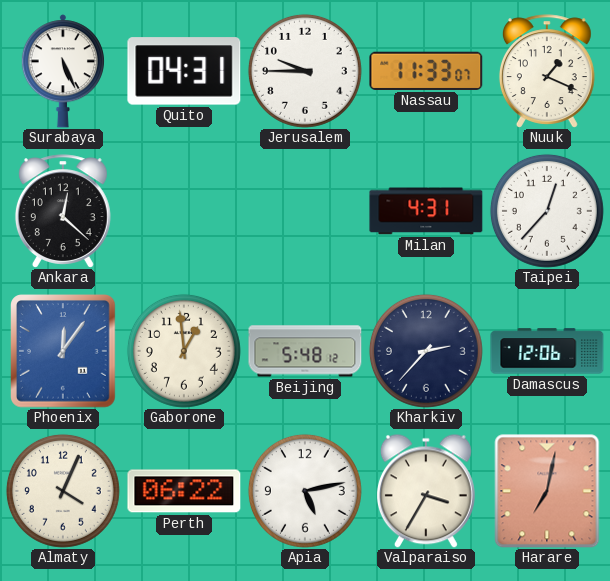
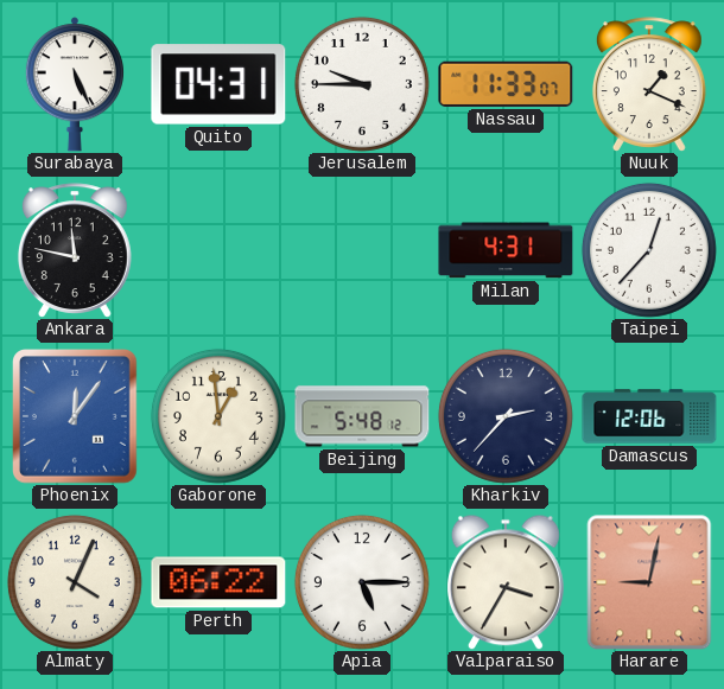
Ankara: 12:22 -> 11:47 (75, 250)
Apia: 5:13 -> 5:15 (362, 582)
Harare: 7:02 -> 9:02 (649, 582)
